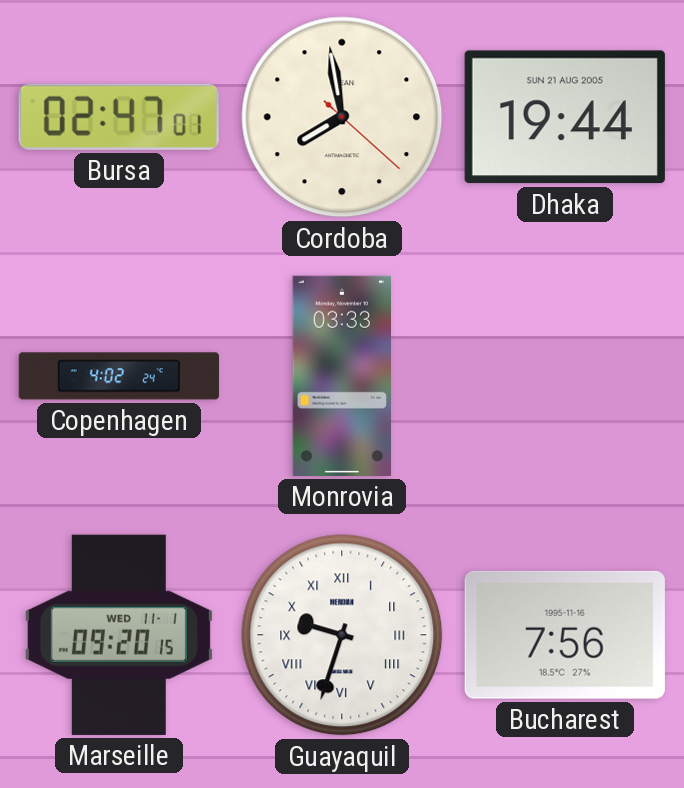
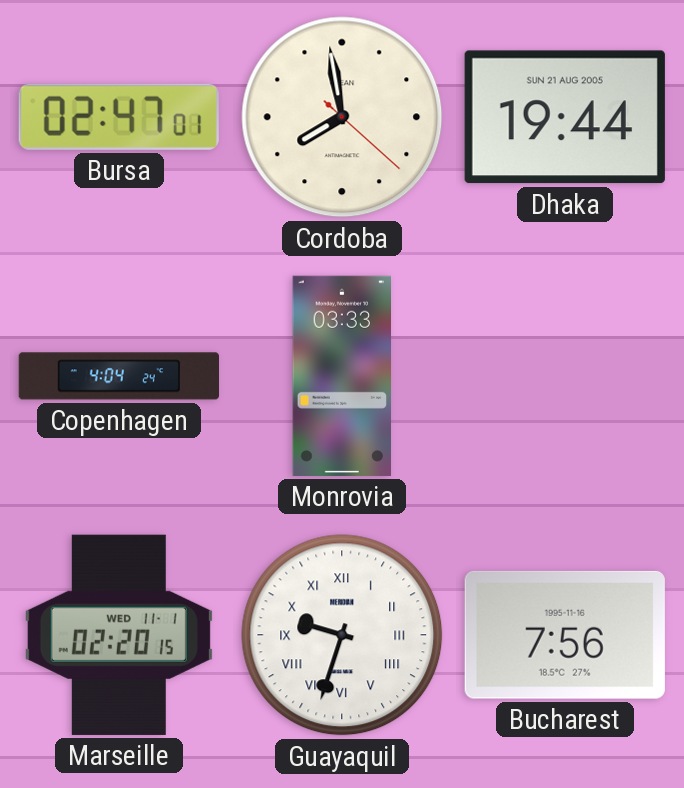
Copenhagen: 4:02 -> 4:04 (118, 376)
Marseille: 09:20 -> 02:20 (119, 635)
